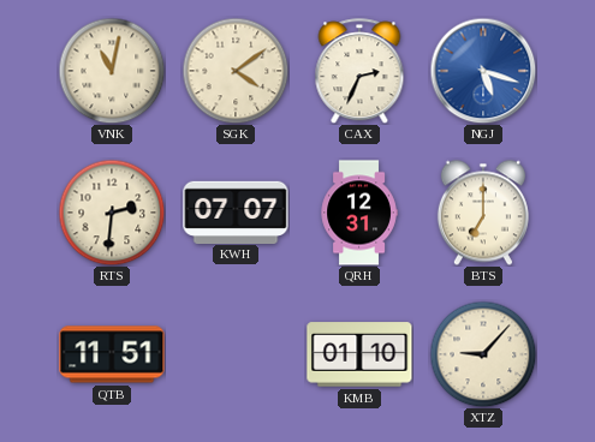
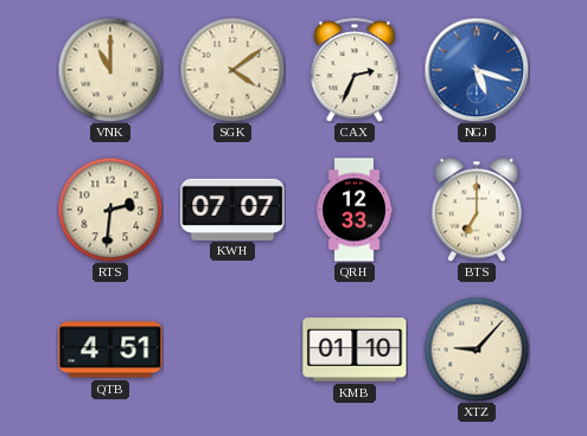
VNK: 11:02 -> 11:00 (110, 70)
QRH: 12:31 -> 12:33 (355, 210)
QTB: 11:51 -> 4:51 (110, 350)
